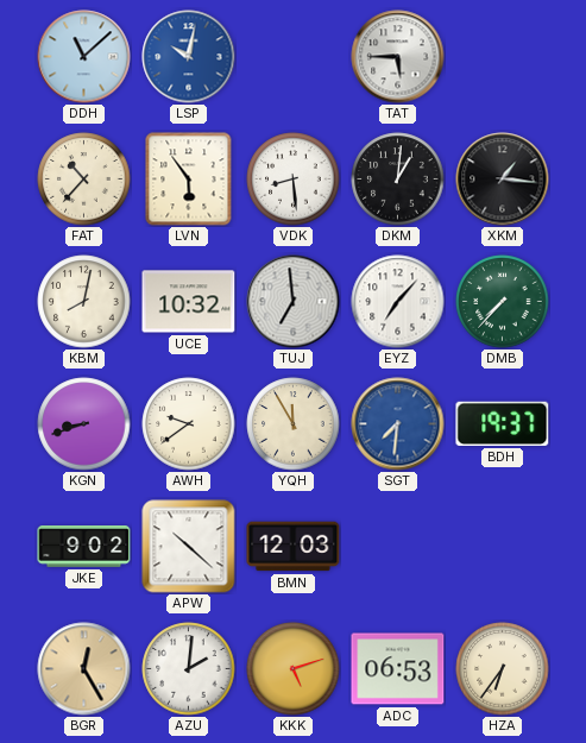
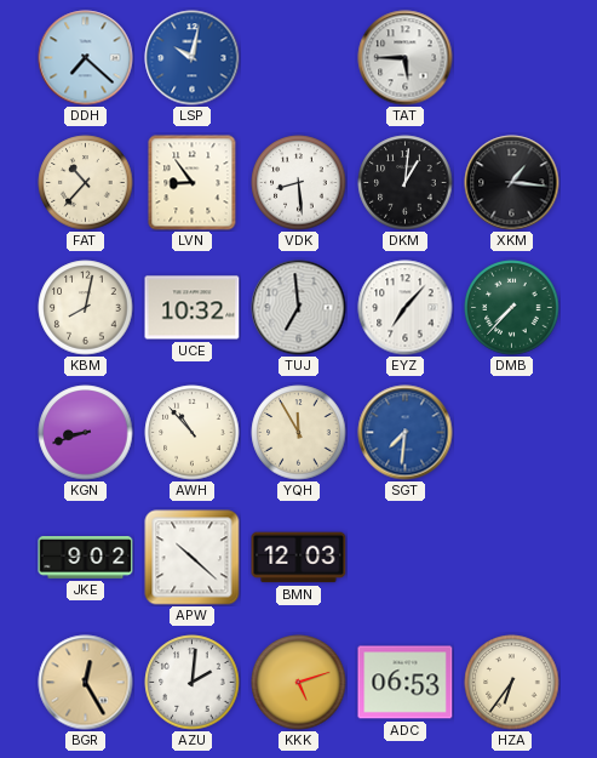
DDH: 11:08 -> 7:22 (86, 58)
LVN: 5:54 -> 8:54 (193, 183)
AWH: 9:39 -> 10:53 (193, 433)
BDH: 19:37 -> none (503, 423)
